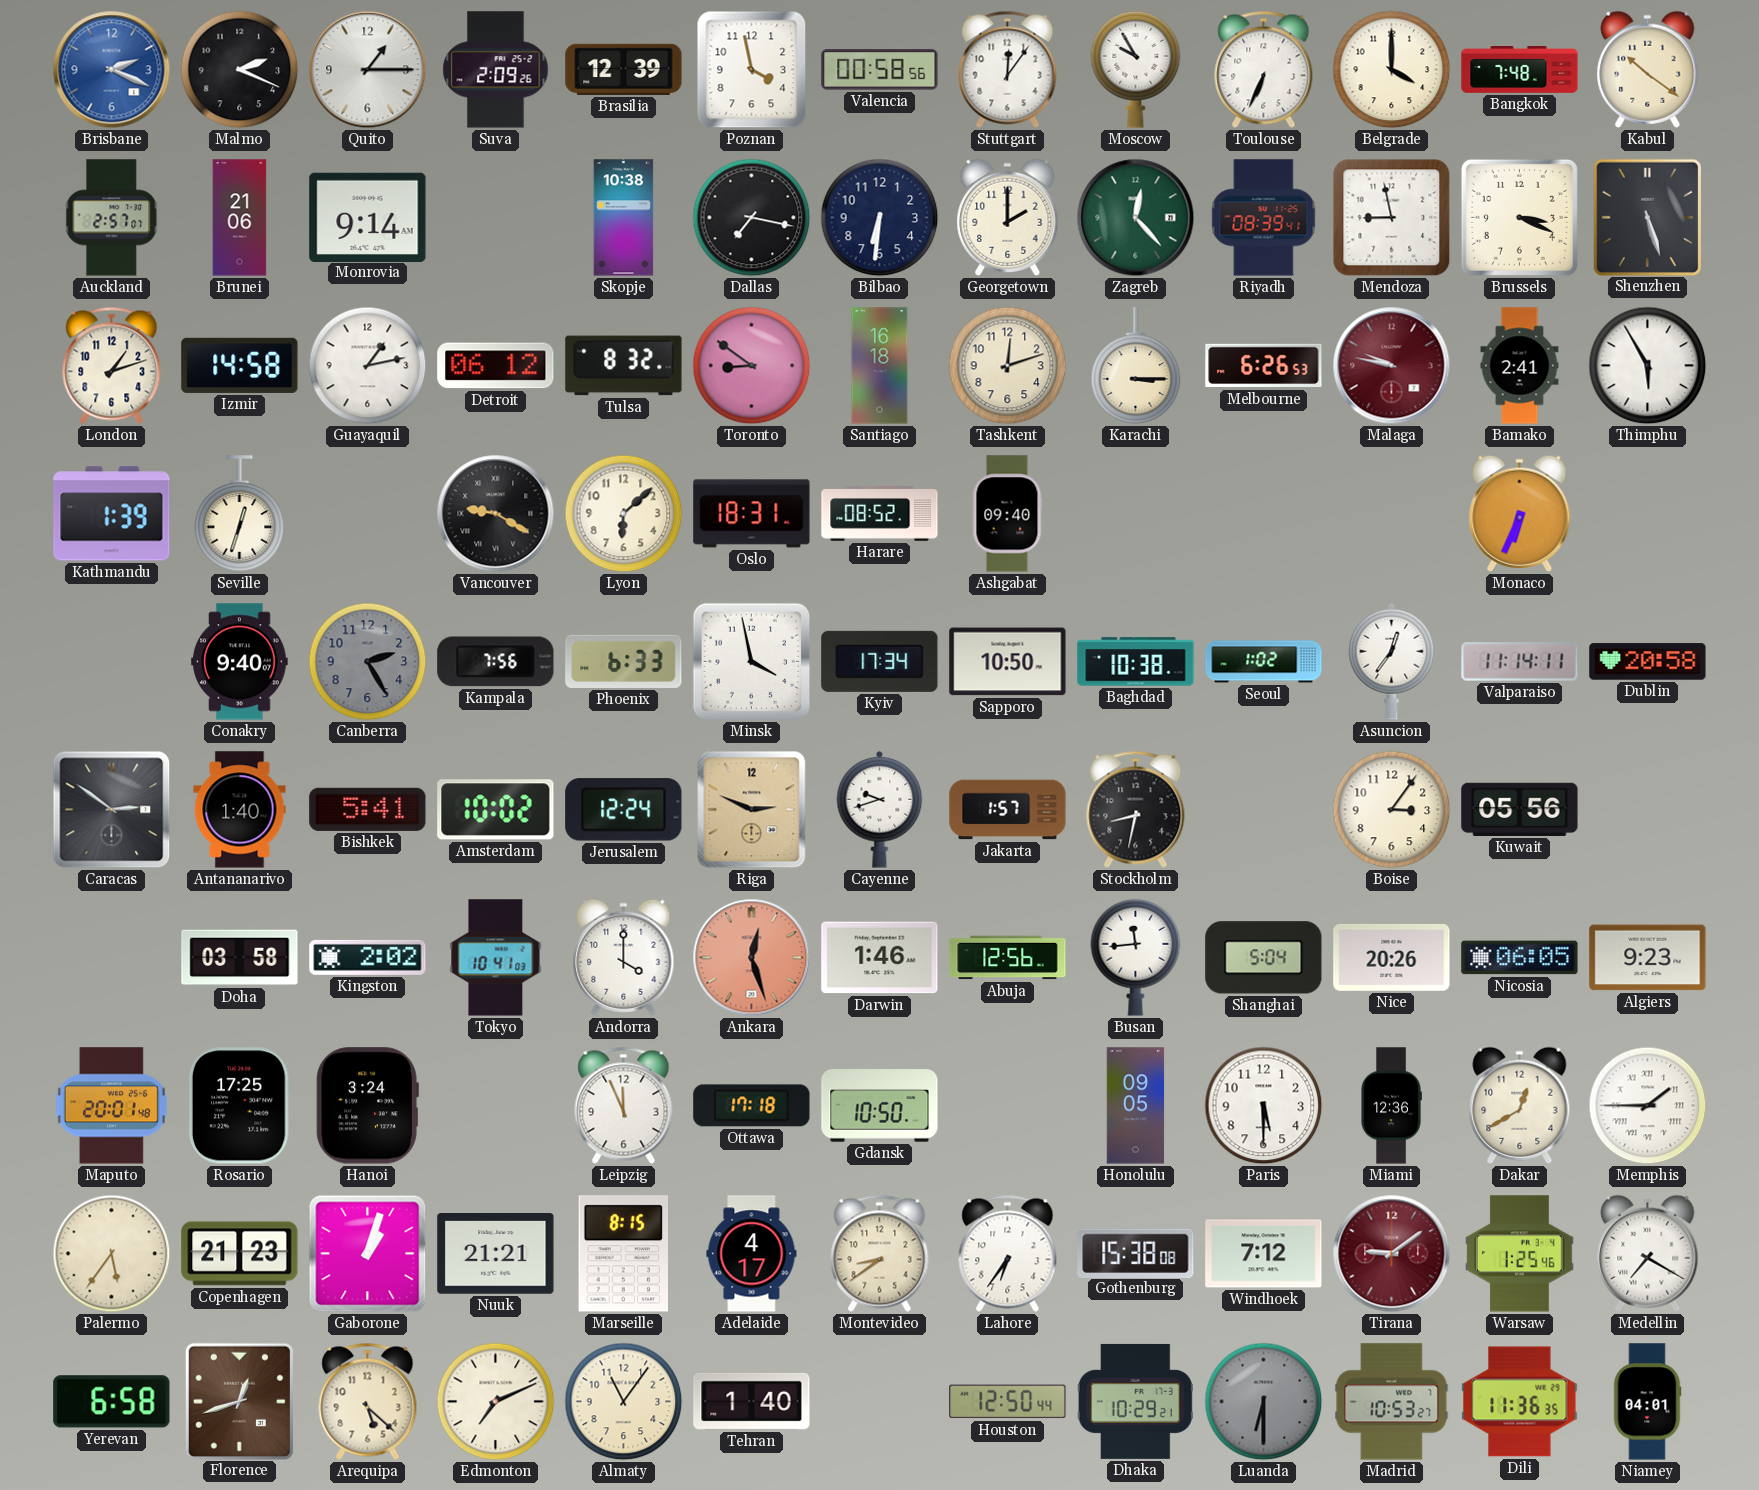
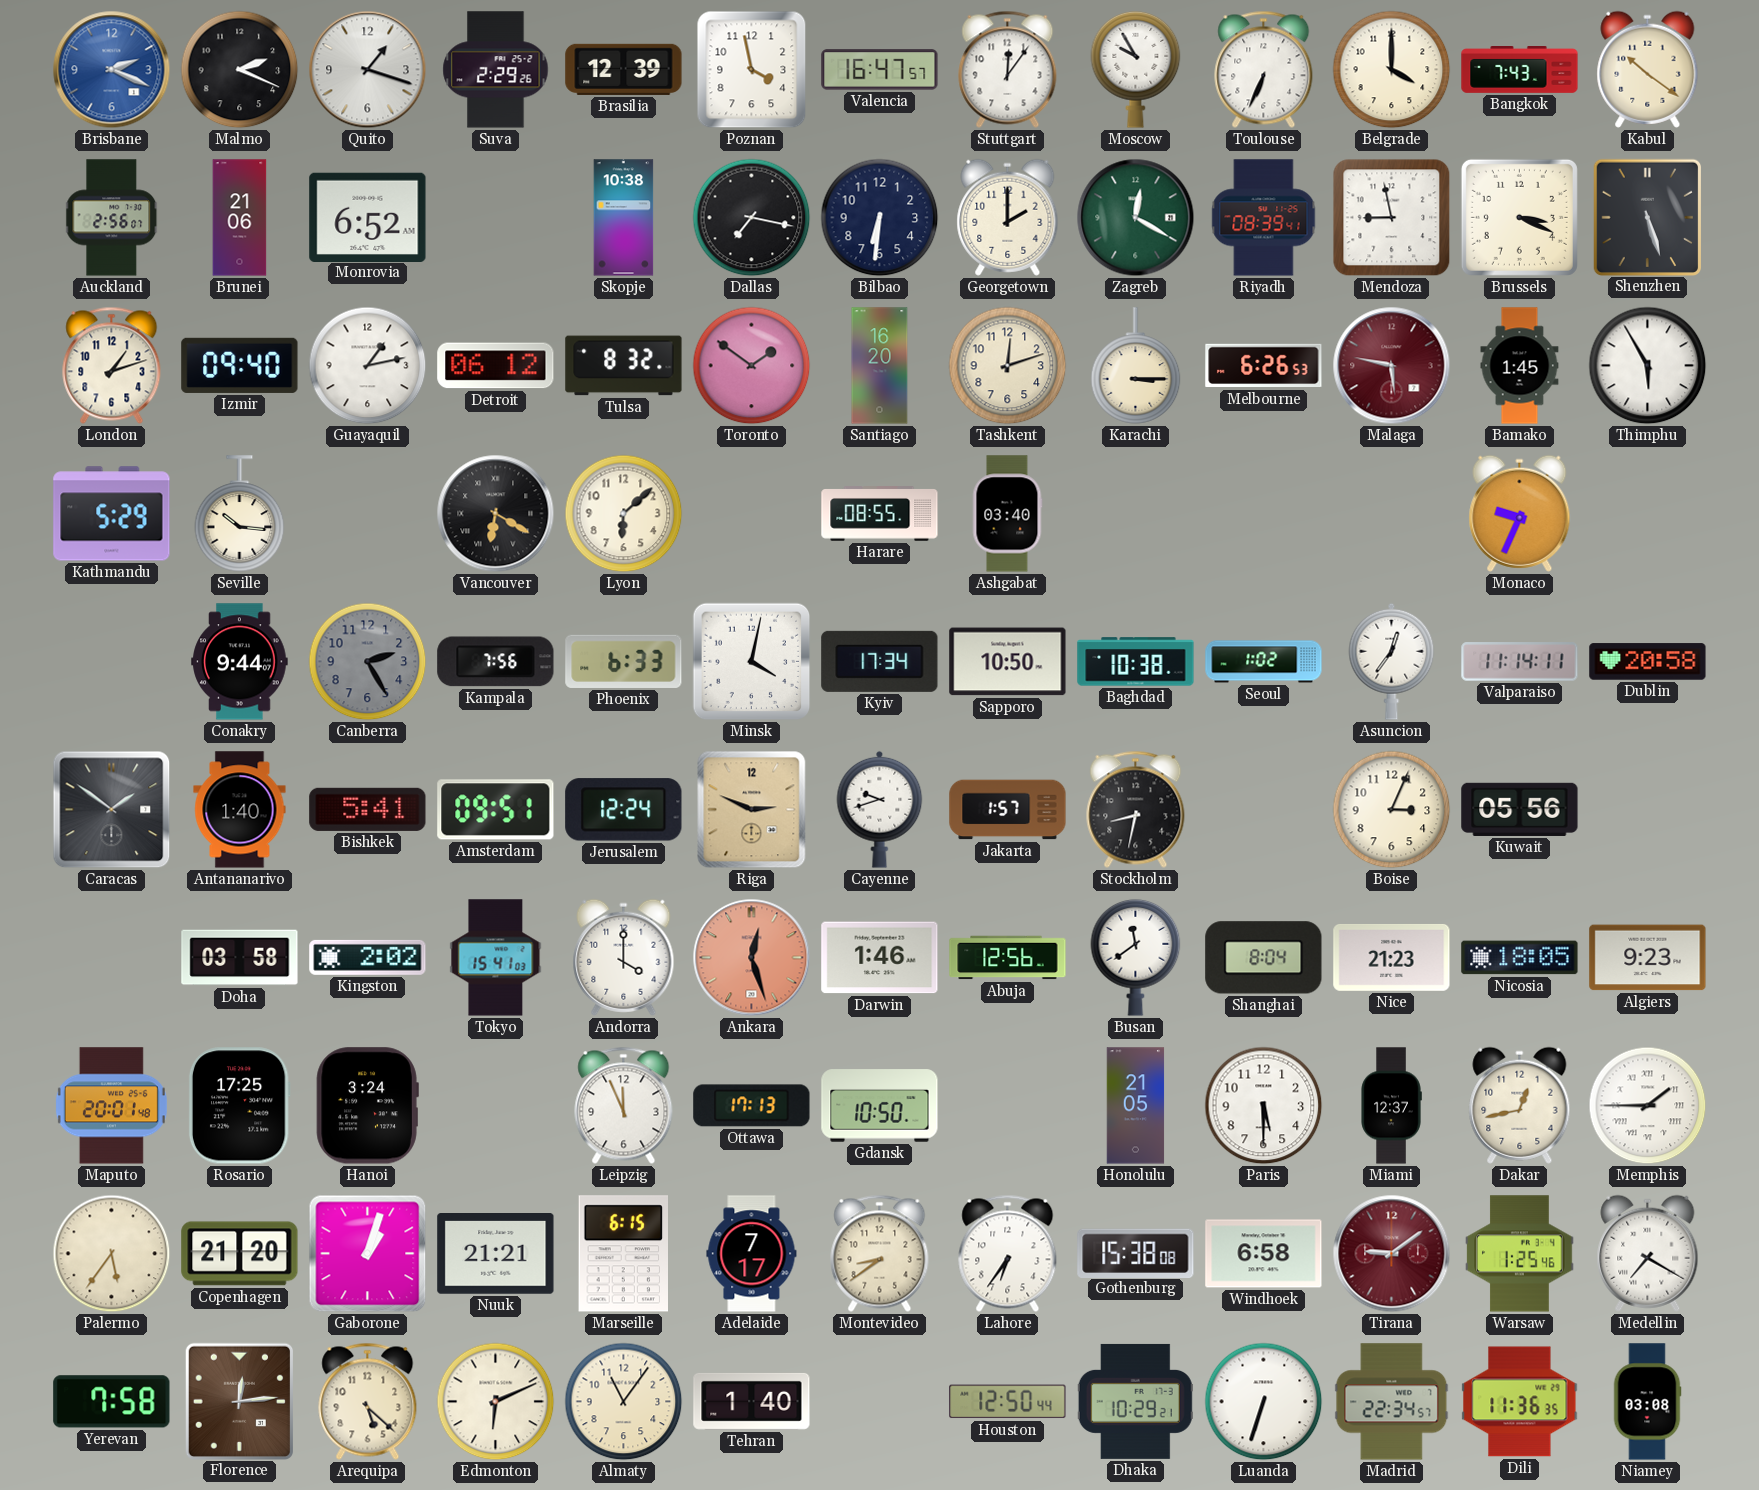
Quito: 1:15 -> 1:18 (368, 70)
Suva: 2:09 -> 2:29 (496, 70)
Valencia: 00:58 -> 16:47 (880, 70)
Bangkok: 7:48 -> 7:43 (1520, 70)
Auckland: 2:57 -> 2:56 (112, 218)
Monrovia: 9:14 -> 6:52 (368, 217)
Zagreb: 12:23 -> 12:20 (1136, 218)
Izmir: 14:58 -> 09:40 (240, 365)
Toronto: 8:51 -> 1:51 (752, 366)
Santiago: 16:18 -> 16:20 (880, 366)
Malaga: 9:47 -> 5:47 (1392, 366)
Bamako: 2:41 -> 1:45 (1520, 366)
Kathmandu: 1:39 -> 5:29 (112, 514)
Seville: 12:33 -> 10:16 (240, 514)
Vancouver: 9:20 -> 6:20 (496, 514)
Oslo: 18:31 -> none (752, 514)
Harare: 08:52 -> 08:55 (880, 514)
Ashgabat: 09:40 -> 03:40 (1007, 514)
Monaco: 6:34 -> 9:34 (1520, 513)
Conakry: 9:40 -> 9:44 (240, 662)
Minsk: 3:58 -> 4:02 (752, 662)
Caracas: 2:51 -> 1:51 (112, 810)
Amsterdam: 10:02 -> 09:51 (496, 810)
Boise: 3:06 -> 3:04 (1392, 810)
Tokyo: 10:41 -> 15:41 (496, 958)
Busan: 11:44 -> 11:39 (1136, 957)
Shanghai: 5:04 -> 8:04 (1264, 958)
Nice: 20:26 -> 21:23 (1392, 957)
Nicosia: 06:05 -> 18:05 (1520, 958)
Ottawa: 17:18 -> 17:13 (752, 1106)
Honolulu: 09:05 -> 21:05 (1136, 1106)
Miami: 12:36 -> 12:37 (1391, 1106)
Dakar: 12:40 -> 12:43 (1520, 1105)
Copenhagen: 21:23 -> 21:20 (240, 1254)
Marseille: 8:15 -> 6:15 (624, 1254)
Adelaide: 4:17 -> 7:17 (752, 1254)
Windhoek: 7:12 -> 6:58 (1264, 1254)
Yerevan: 6:58 -> 7:58 (112, 1402)
Florence: 12:42 -> 12:14 (239, 1401)
Edmonton: 7:11 -> 6:11 (496, 1402)
Luanda: 6:30 -> 6:33 (1264, 1402)
Luanda dial: grey -> white (1264, 1402)
Madrid: 10:53 -> 22:34 (1392, 1402)
Niamey: 04:01 -> 03:08 (1647, 1402)
